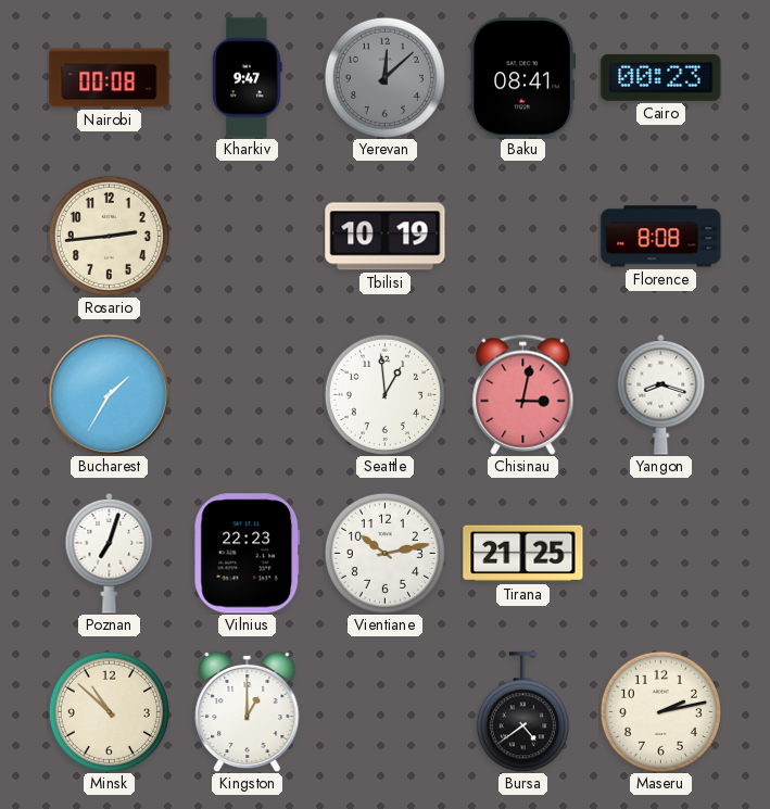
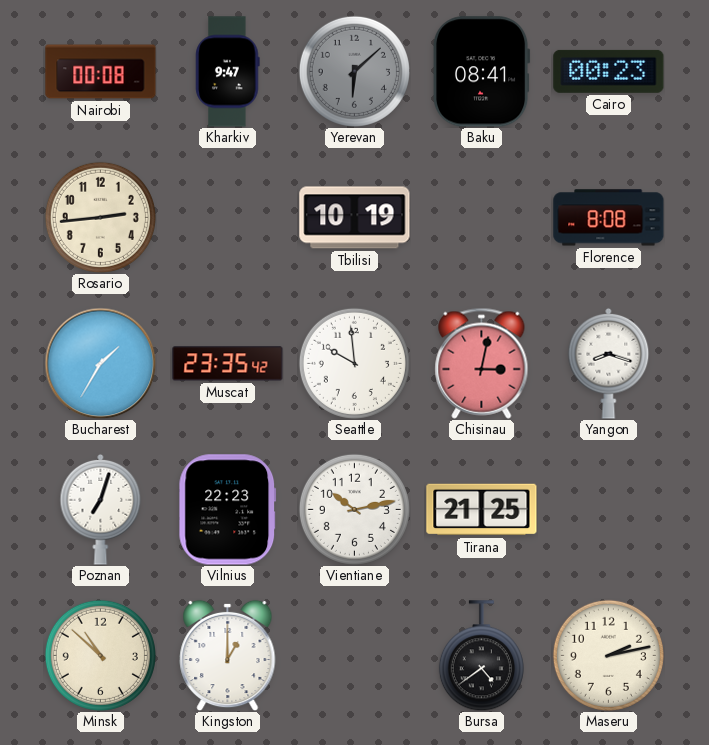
Yerevan: 12:08 -> 6:08 (354, 71)
Muscat: none -> 23:35 (228, 364)
Seattle: 12:59 -> 9:59 (354, 363)
